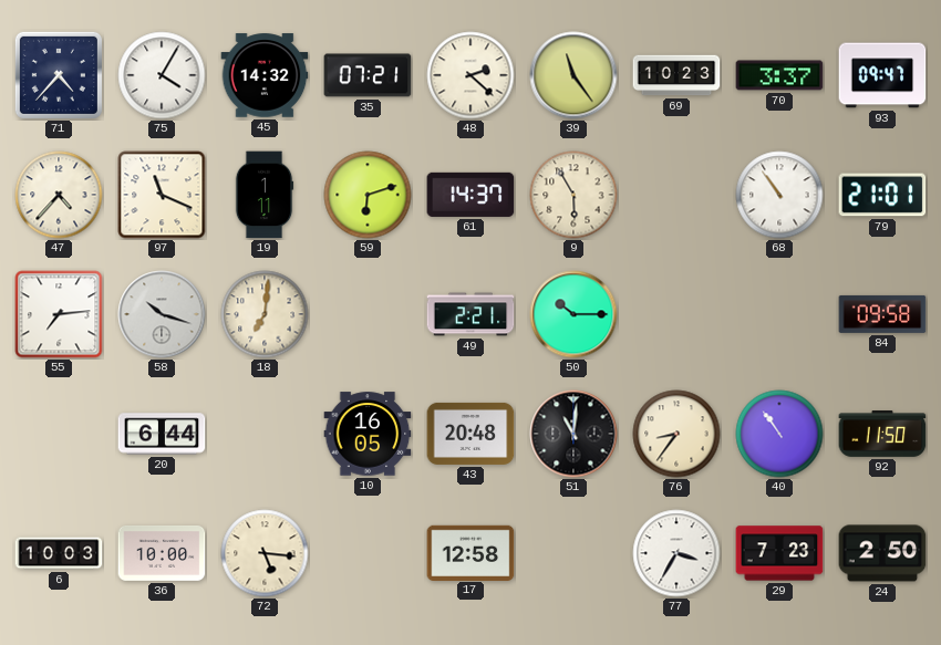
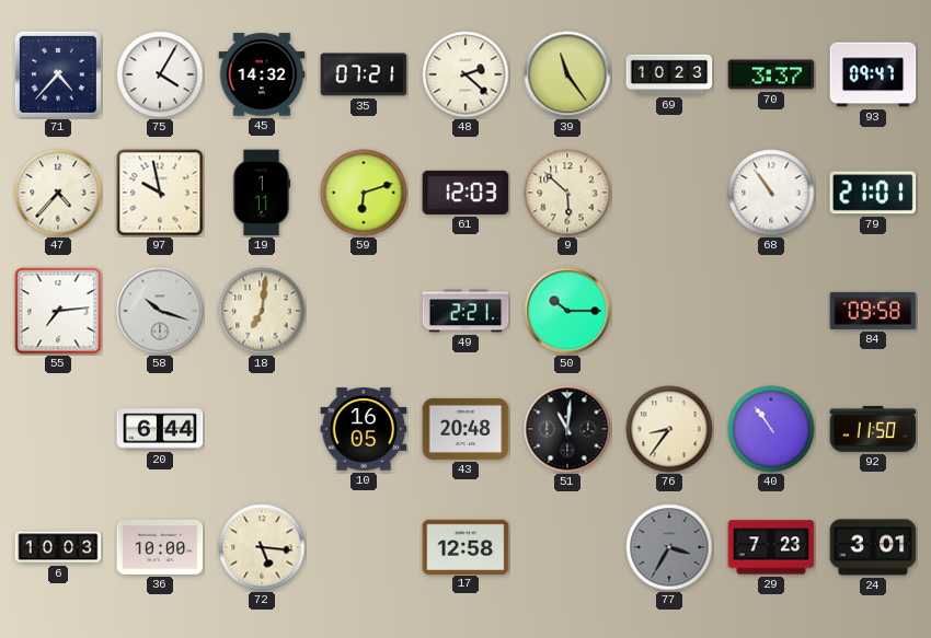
97: 11:19 -> 9:58 (160, 193)
61: 14:37 -> 12:03 (465, 193)
9: 5:55 -> 5:52 (567, 193)
77 dial: white -> grey (669, 547)
24: 2:50 -> 3:01 (873, 547)
